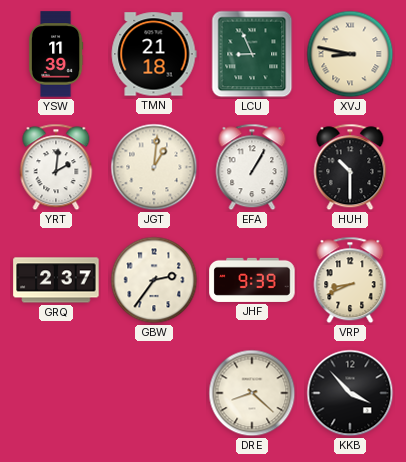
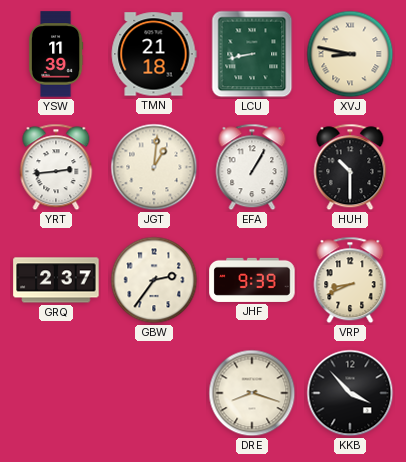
LCU: 8:56 -> 8:43 (252, 54)
YRT: 2:01 -> 2:44 (56, 167)
DRE: 8:22 -> 8:18 (252, 393)
